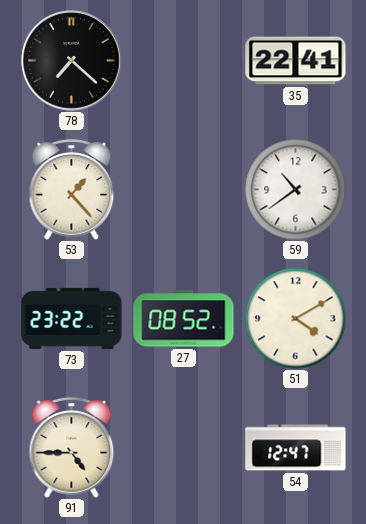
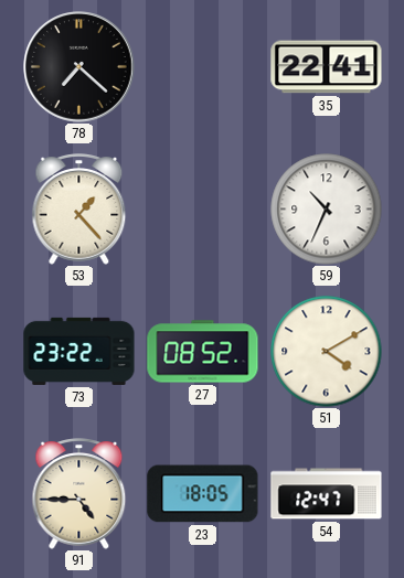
59: 10:39 -> 10:34 (327, 210)
23: none -> 18:05 (203, 494)
